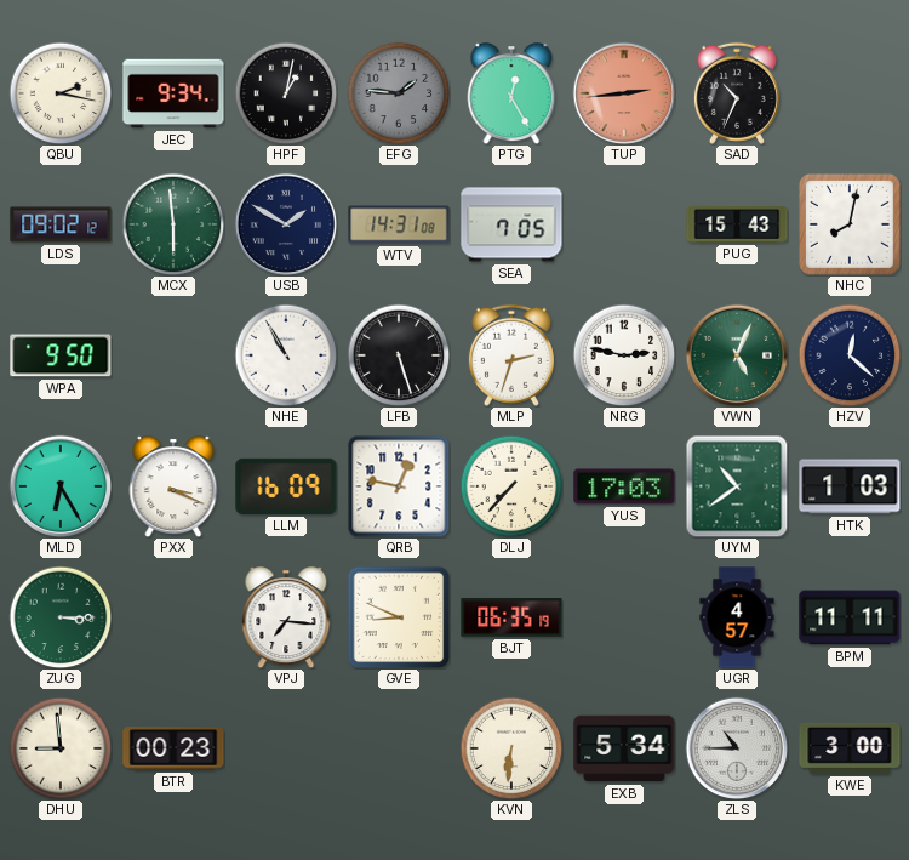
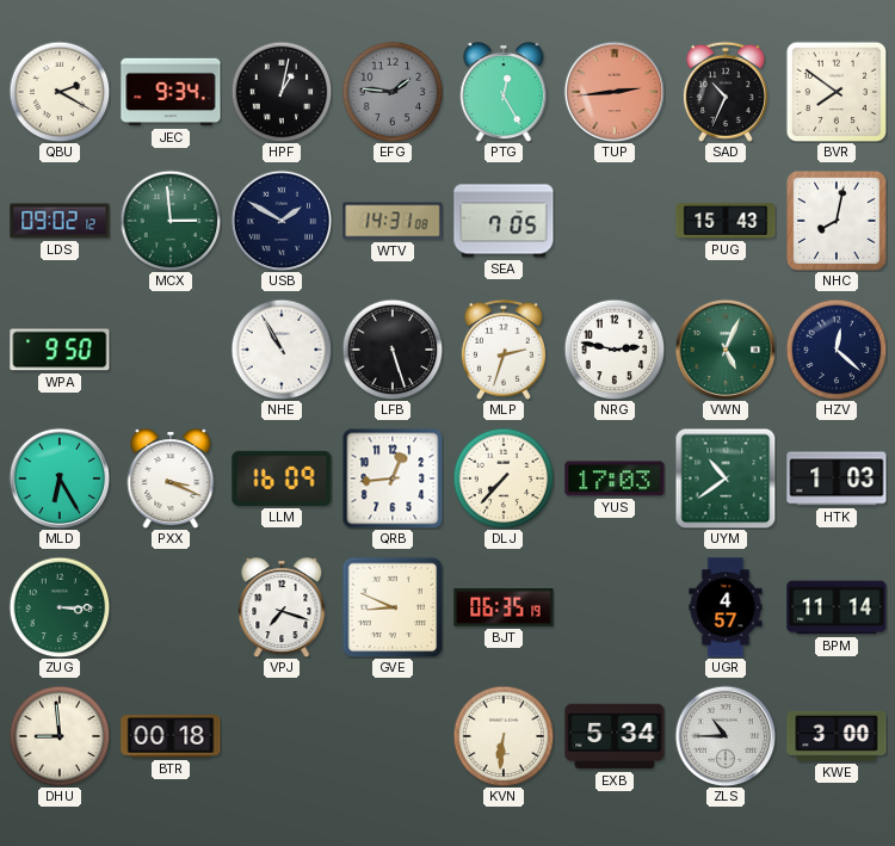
QBU: 2:17 -> 2:20 (60, 92)
BVR: none -> 7:51 (837, 92)
MCX: 5:59 -> 2:59 (171, 221)
QRB: 12:47 -> 12:44 (393, 478)
VPJ: 7:16 -> 7:18 (282, 607)
BPM: 11:11 -> 11:14 (837, 607)
BTR: 00:23 -> 00:18 (171, 736)
